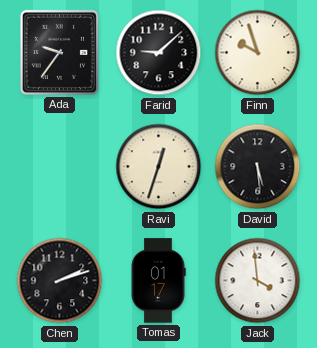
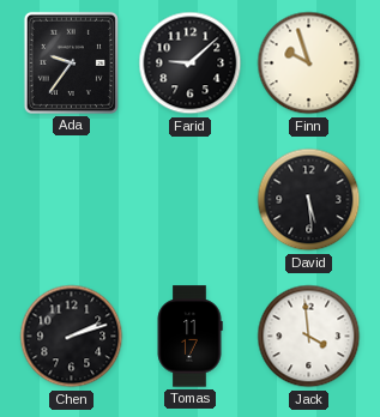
Ravi: 12:33 -> none (159, 167)
Tomas: 01:17 -> 11:17 (189, 337)
